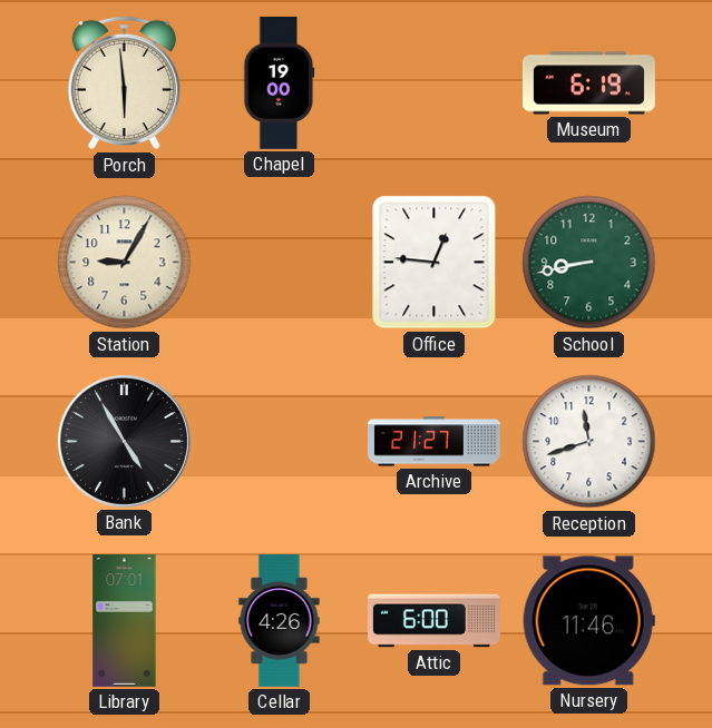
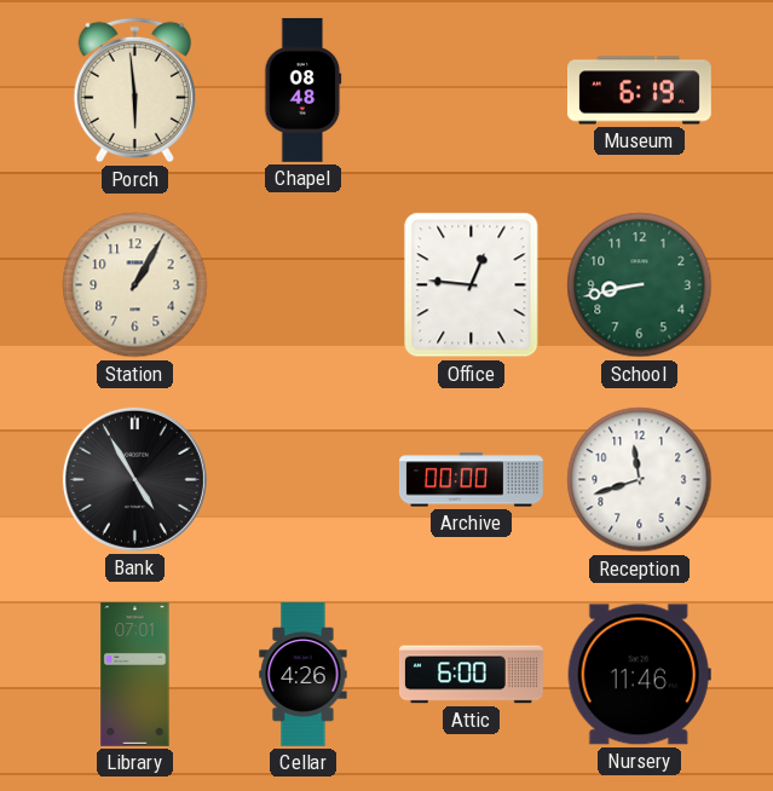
Chapel: 19:00 -> 08:48 (304, 90)
Station: 9:05 -> 1:05 (135, 285)
Archive: 21:27 -> 00:00 (472, 480)
